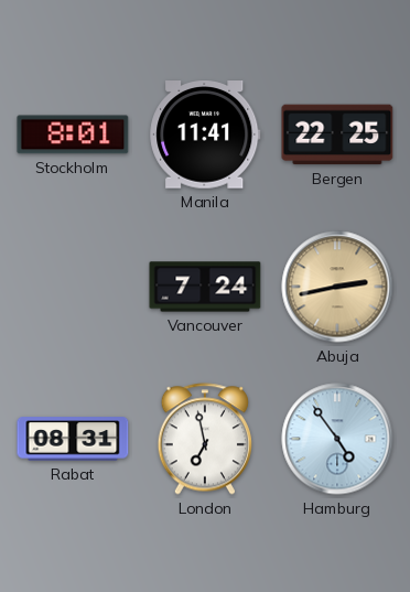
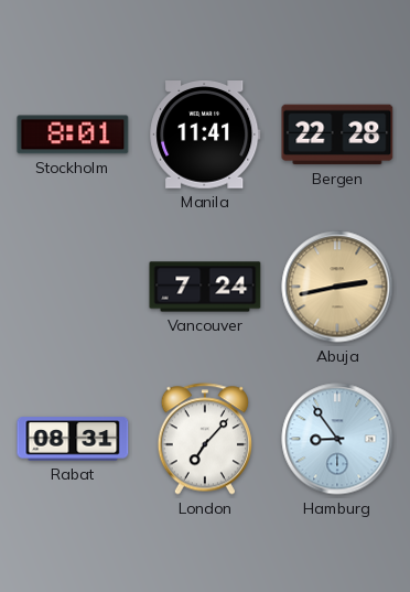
Bergen: 22:25 -> 22:28 (337, 134)
London: 6:58 -> 7:07 (204, 439)
Hamburg: 4:54 -> 8:54 (337, 439)
